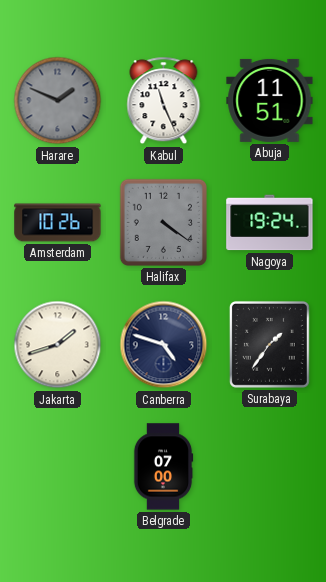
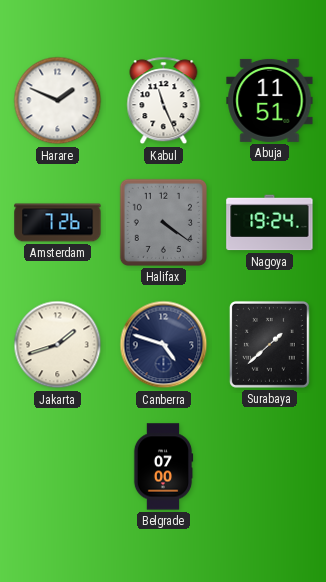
Harare dial: grey -> white (58, 101)
Amsterdam: 10:26 -> 7:26 (58, 223)
Surabaya: 1:36 -> 1:38 (269, 344)
